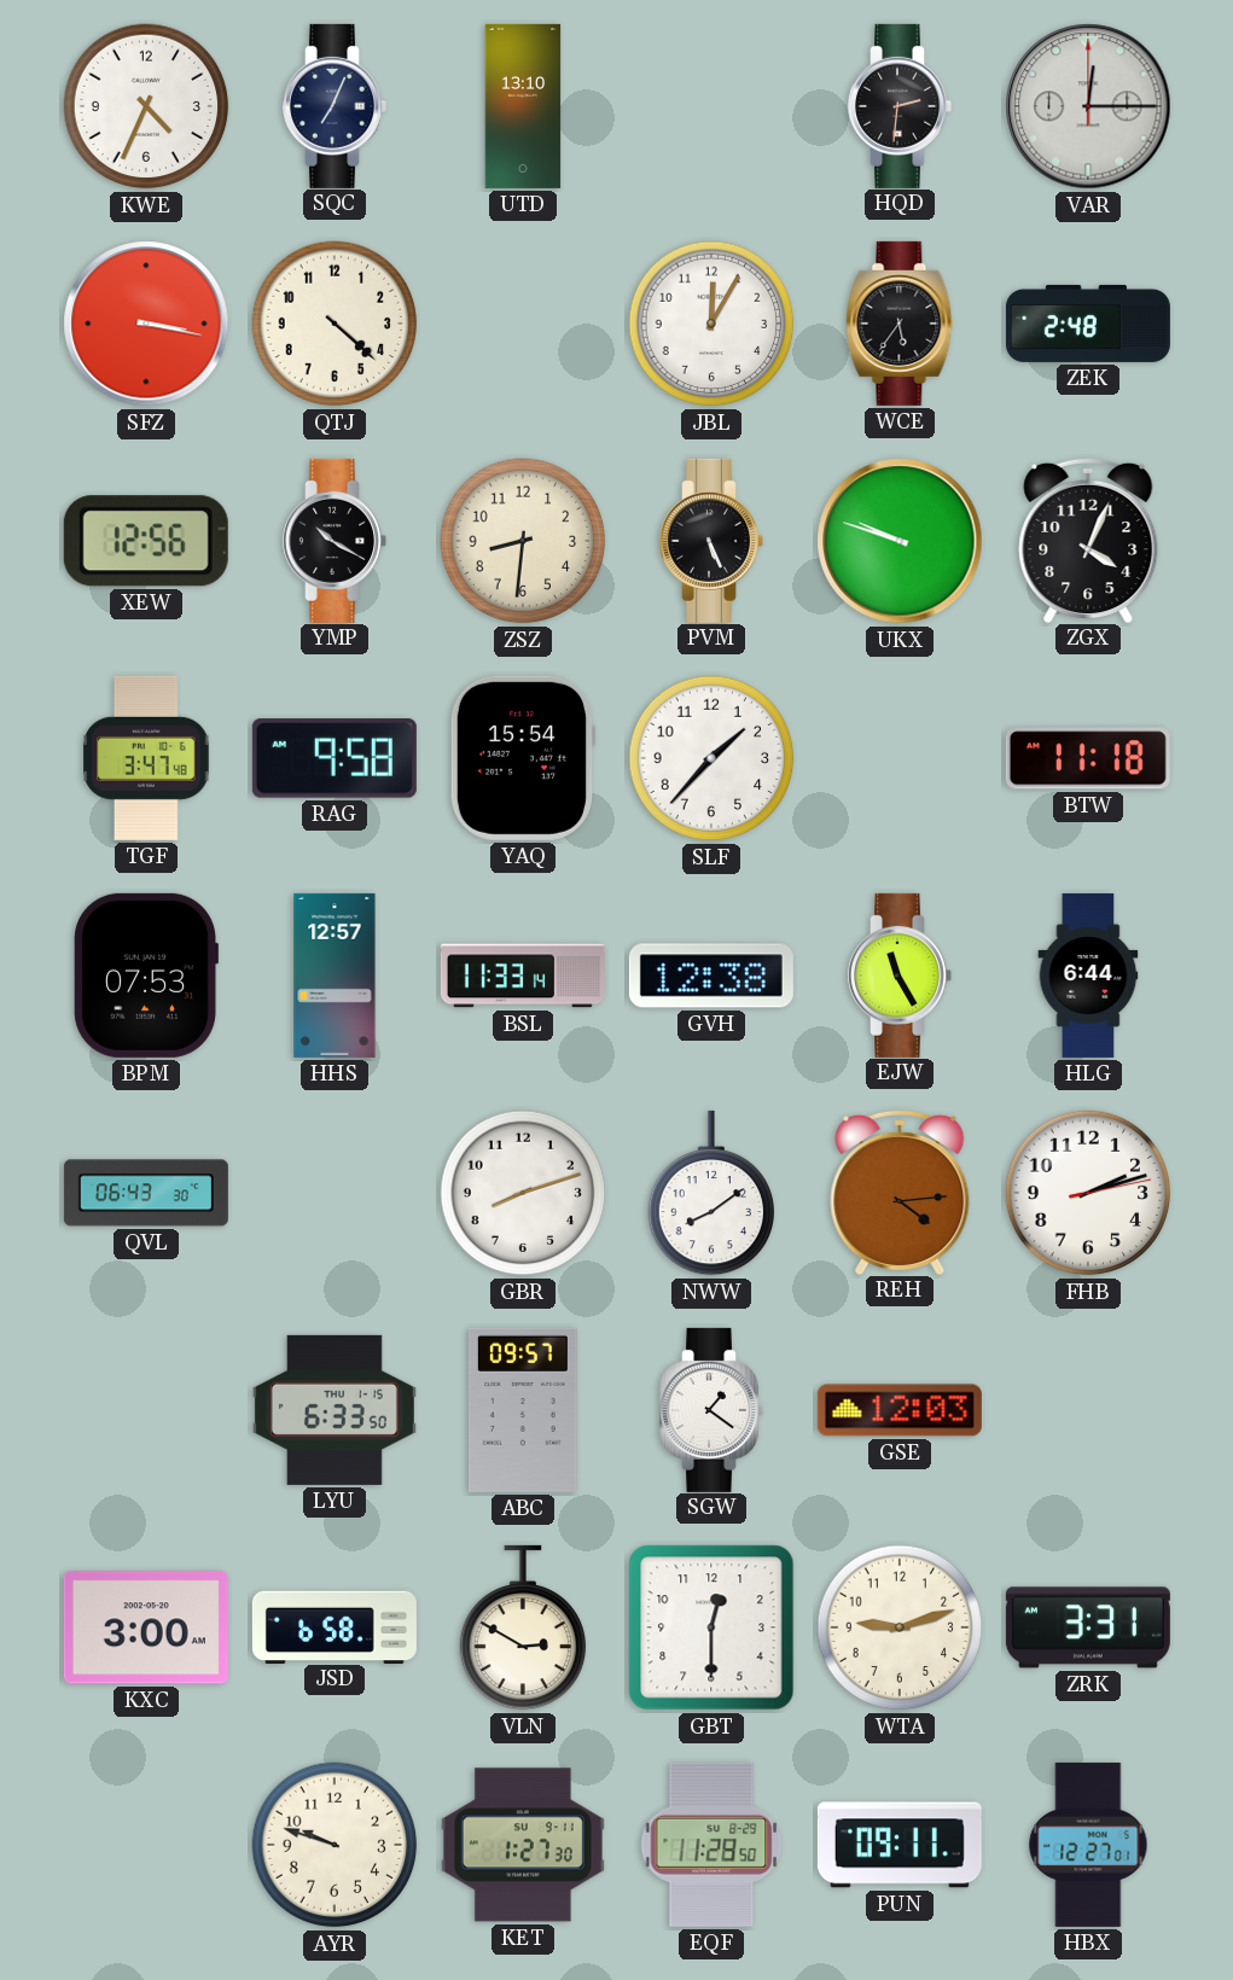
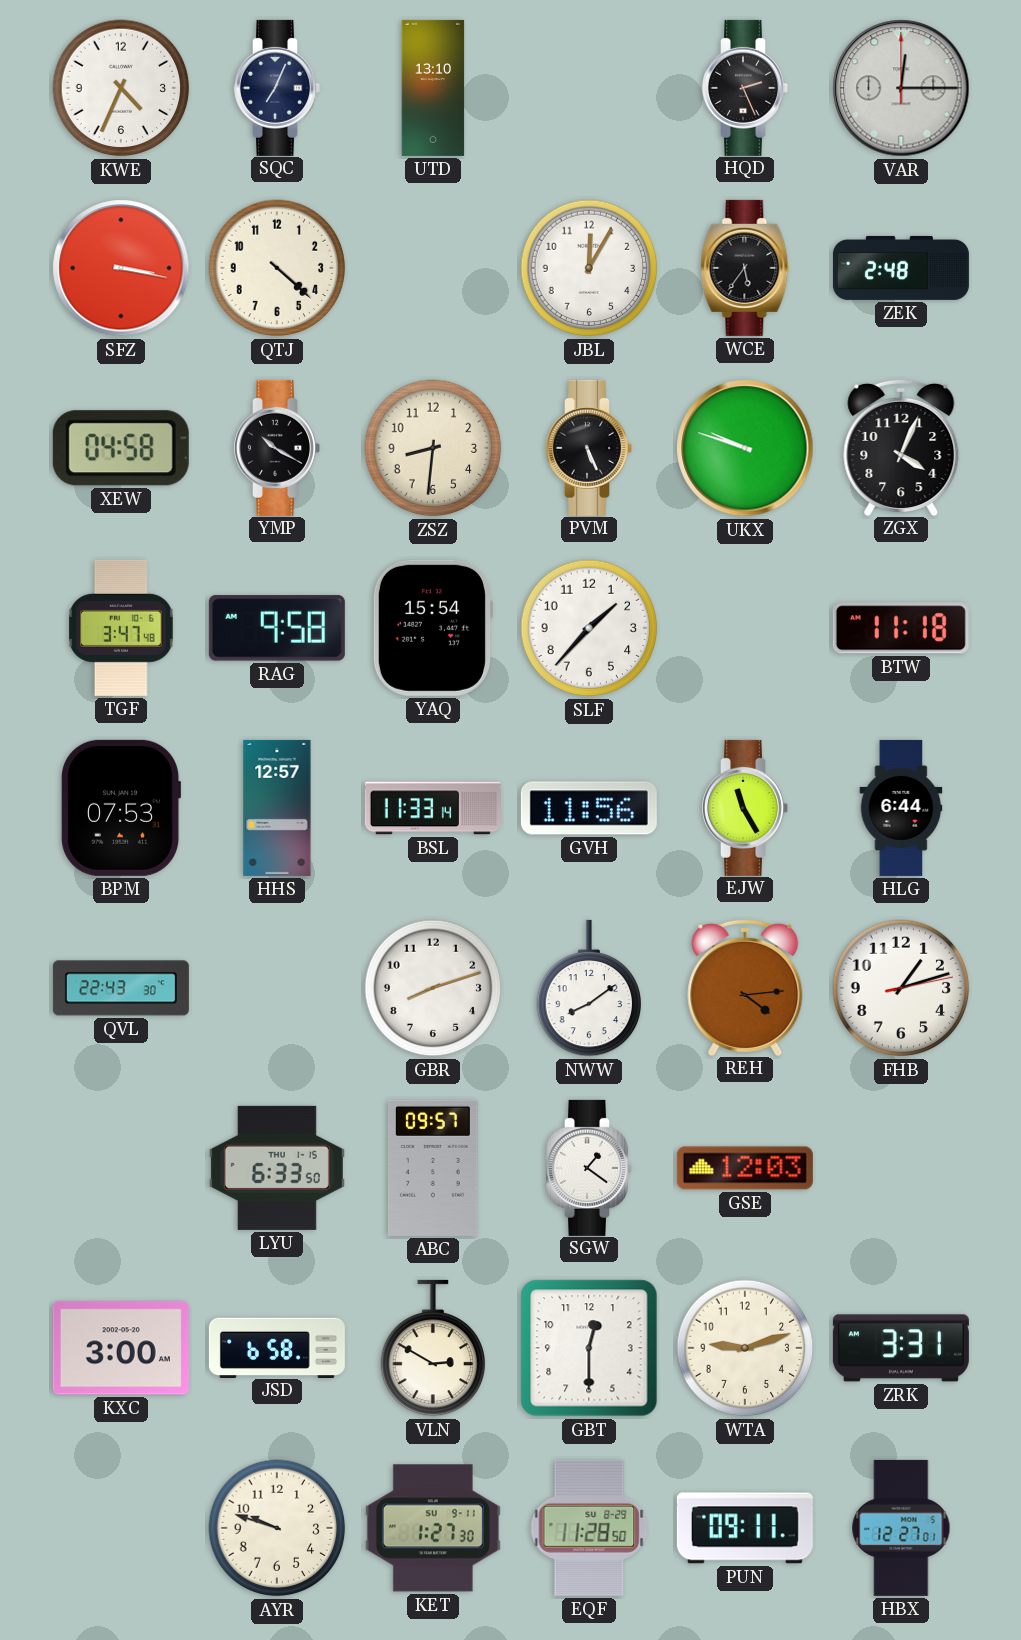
HQD: 2:31 -> 2:26 (745, 88)
XEW: 12:56 -> 04:58 (121, 448)
GVH: 12:38 -> 11:56 (589, 808)
QVL: 06:43 -> 22:43 (121, 988)
FHB: 2:12 -> 1:12 (901, 988)
